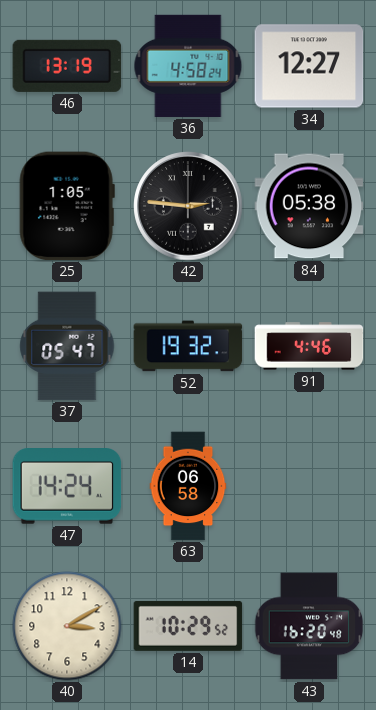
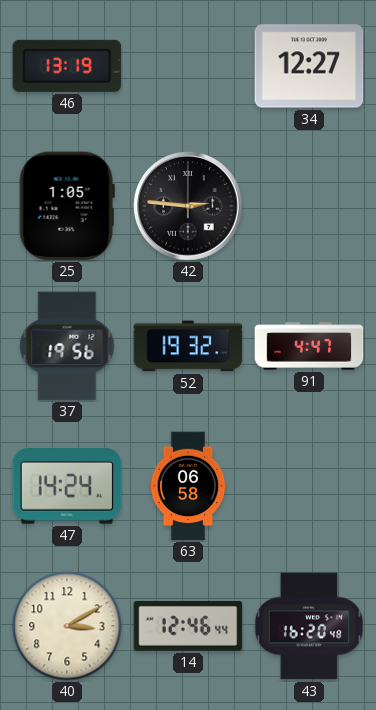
36: 4:58 -> none (188, 66)
84: 05:38 -> none (309, 206)
37: 05:47 -> 19:56 (67, 346)
91: 4:46 -> 4:47 (309, 346)
14: 10:29 -> 12:46 (188, 626)
